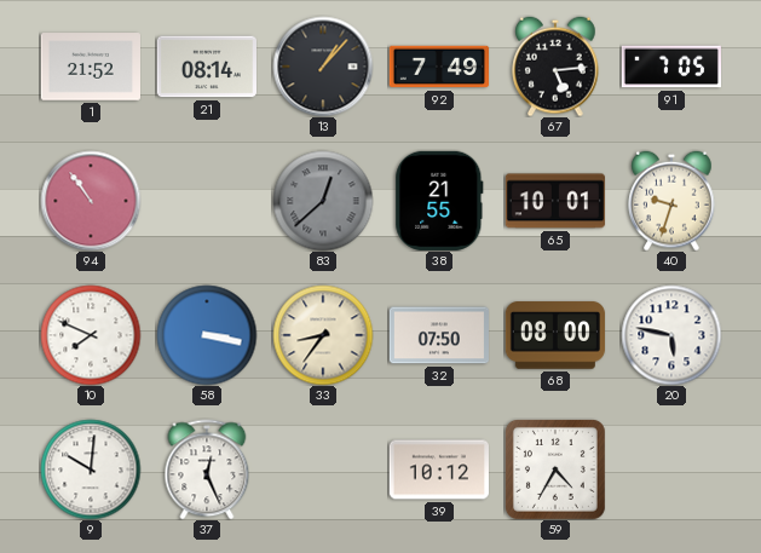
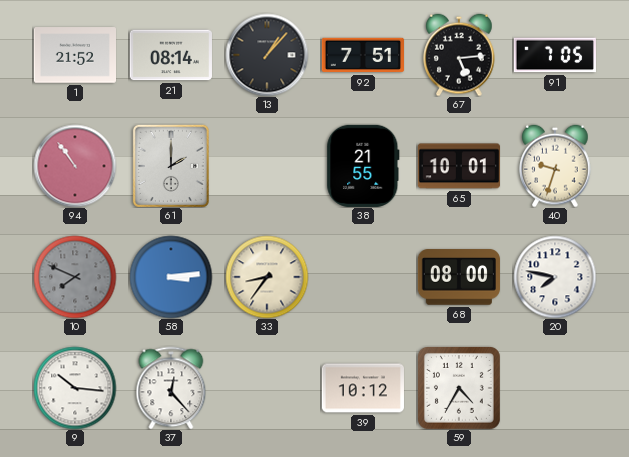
92: 7:49 -> 7:51 (362, 55)
61: none -> 2:00 (171, 166)
83: 12:38 -> none (323, 201)
10 dial: white -> grey (75, 277)
58: 3:17 -> 3:14 (171, 277)
32: 07:50 -> none (439, 335)
20: 5:47 -> 7:47 (555, 277)
9: 10:01 -> 10:16 (75, 388)
37: 12:26 -> 12:23 (171, 388)
